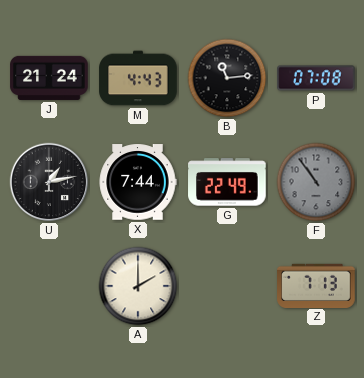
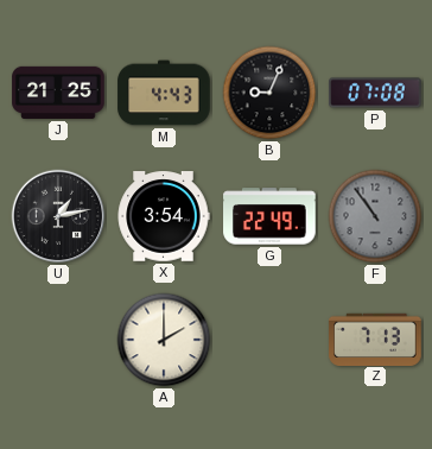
J: 21:24 -> 21:25 (58, 93)
B: 11:14 -> 9:04 (269, 93)
X: 7:44 -> 3:54 (164, 216)
